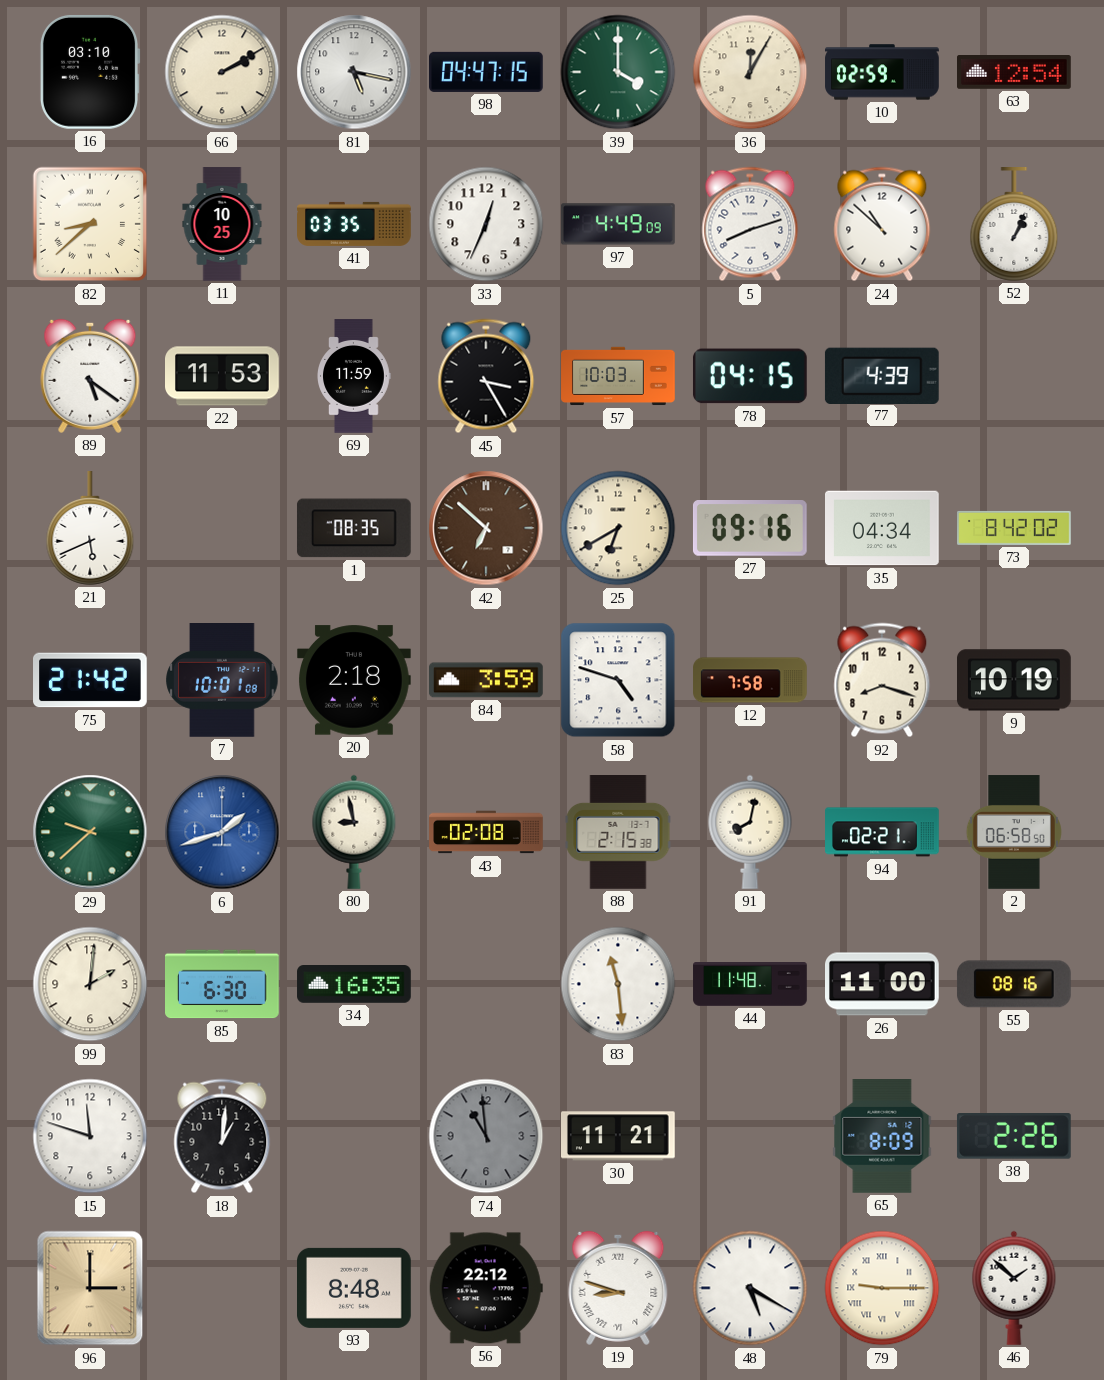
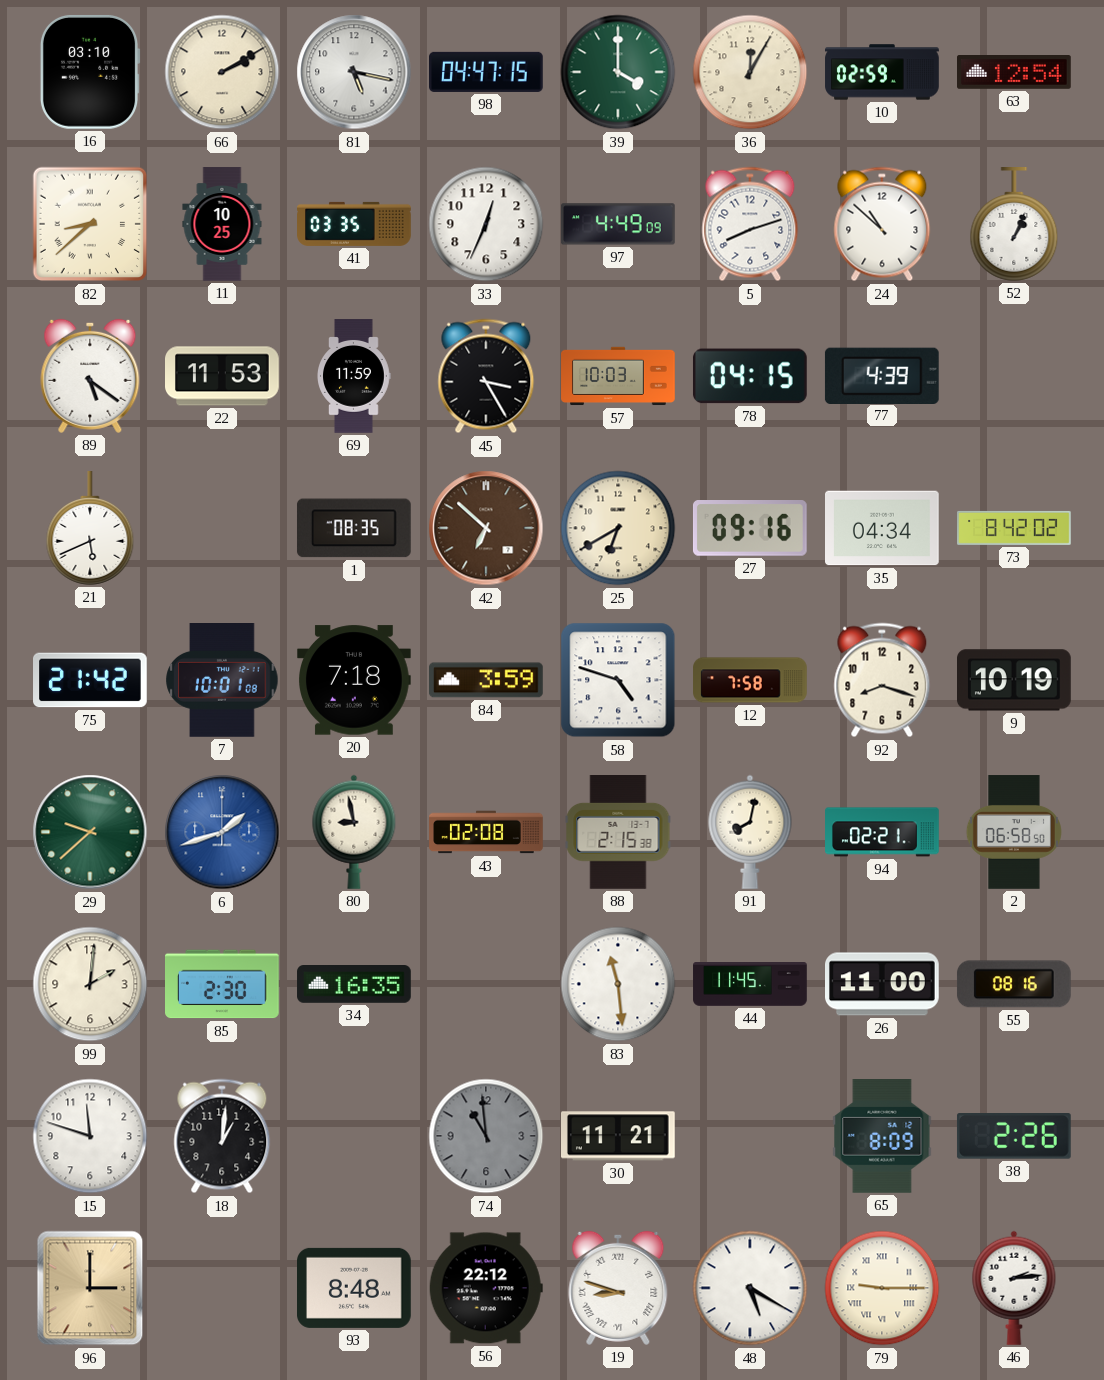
20: 2:18 -> 7:18 (355, 680)
85: 6:30 -> 2:30 (223, 984)
44: 11:48 -> 11:45 (750, 985)
46: 1:52 -> 2:14 (1014, 1288)
